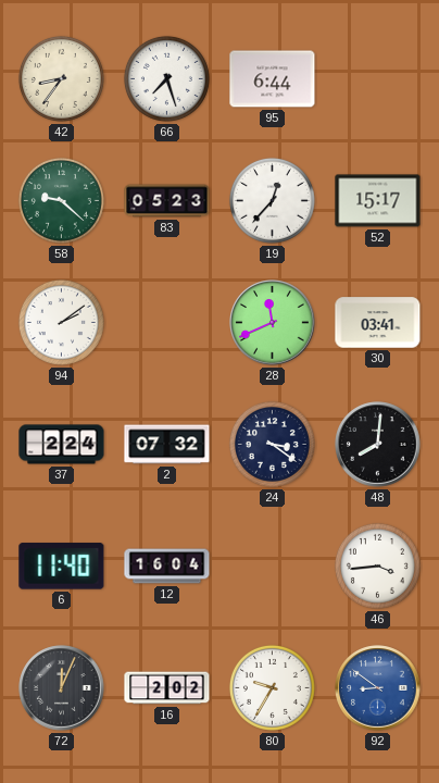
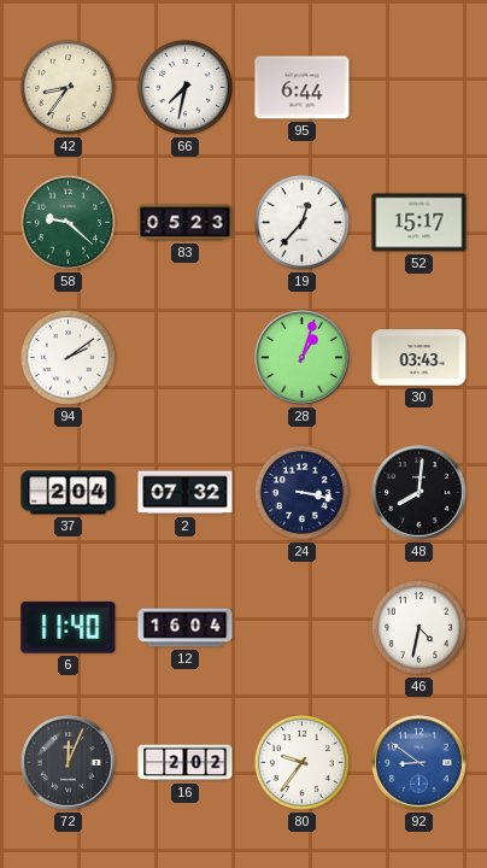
66: 7:27 -> 7:32 (184, 87)
28: 11:41 -> 1:03 (303, 358)
30: 03:41 -> 03:43 (419, 358)
37: 2:24 -> 2:04 (69, 493)
24: 3:21 -> 3:17 (301, 492)
46: 3:44 -> 4:32 (418, 627)
80: 9:35 -> 9:36 (301, 762)
